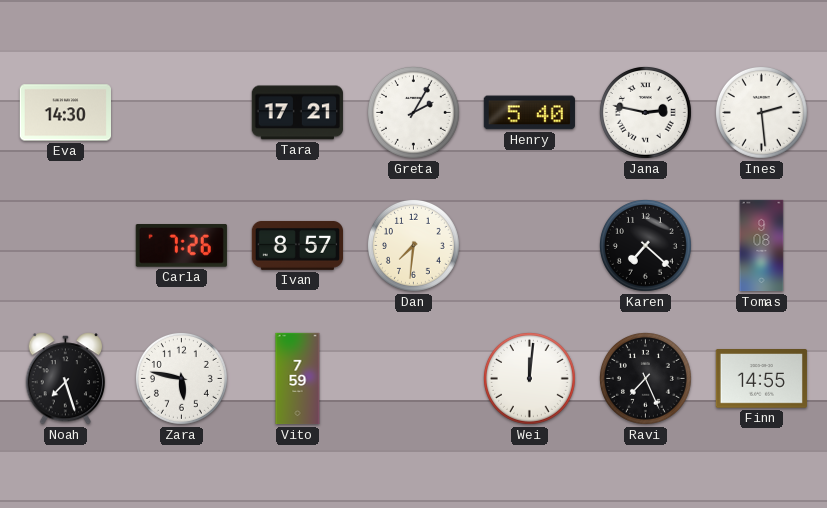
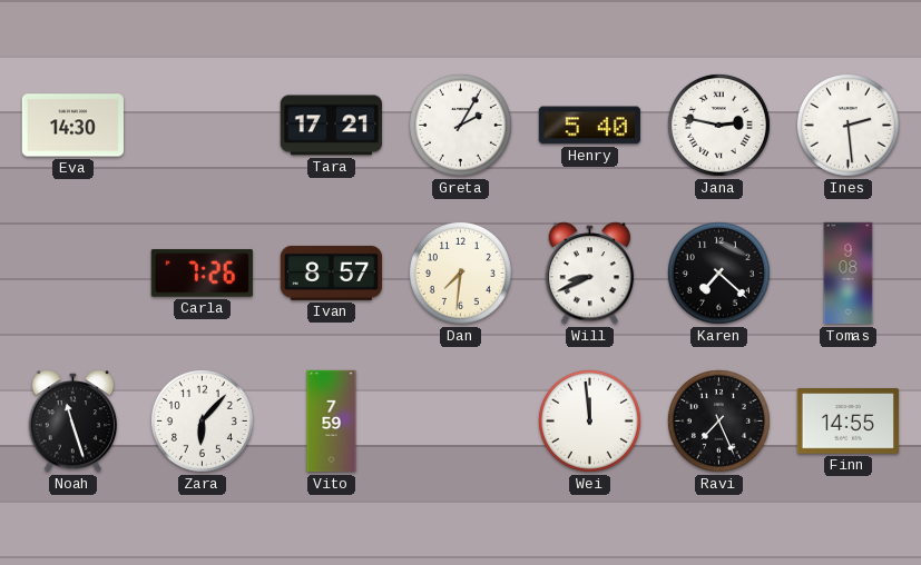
Will: none -> 8:41 (590, 274)
Noah: 7:27 -> 11:27 (74, 422)
Zara: 5:47 -> 6:07 (202, 420)
Wei: 12:01 -> 11:59 (589, 420)
